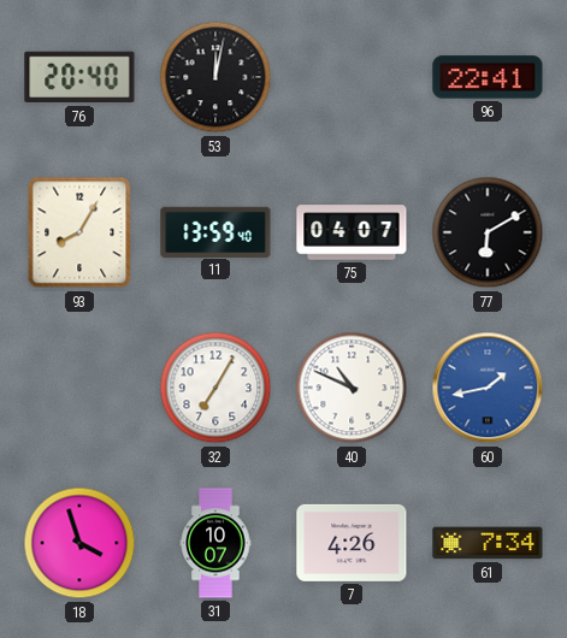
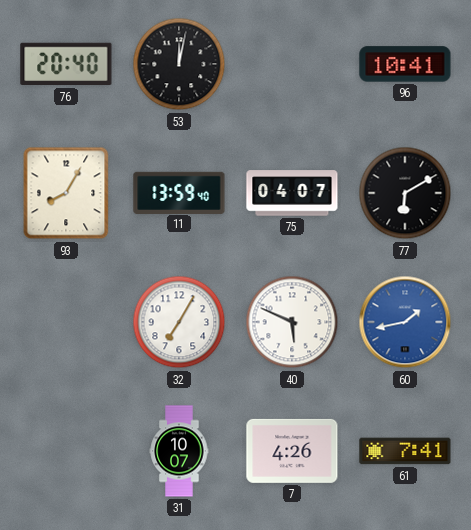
96: 22:41 -> 10:41 (405, 64)
40: 10:49 -> 5:49 (292, 322)
18: 3:57 -> none (79, 543)
61: 7:34 -> 7:41 (405, 451)
